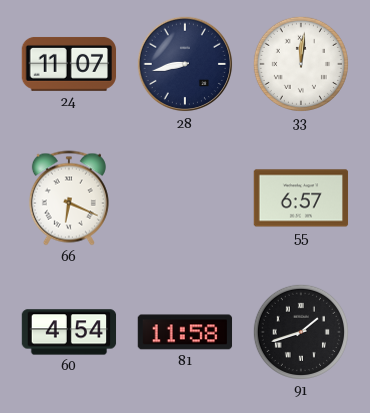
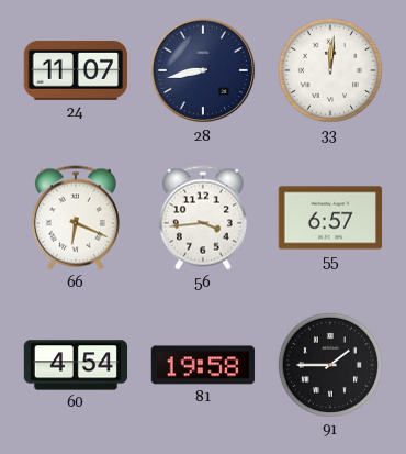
56: none -> 3:44 (203, 218)
81: 11:58 -> 19:58 (203, 365)
91: 1:42 -> 1:45 (330, 365)
